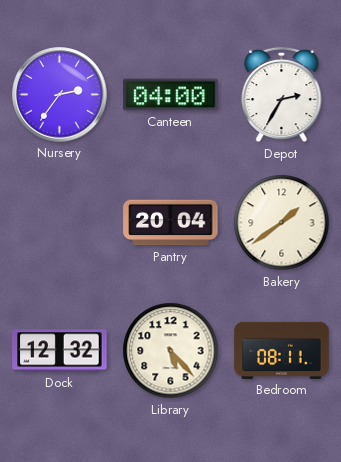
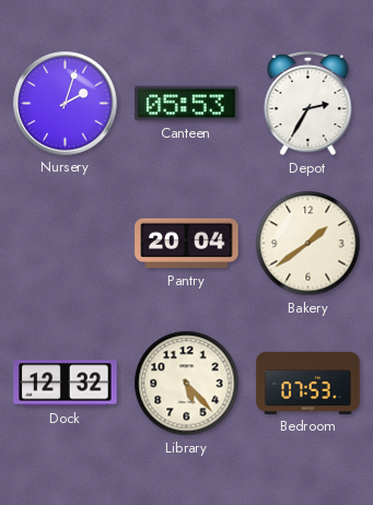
Nursery: 2:36 -> 2:03 (66, 104)
Canteen: 04:00 -> 05:53 (187, 104)
Bedroom: 08:11 -> 07:53 (308, 383)
